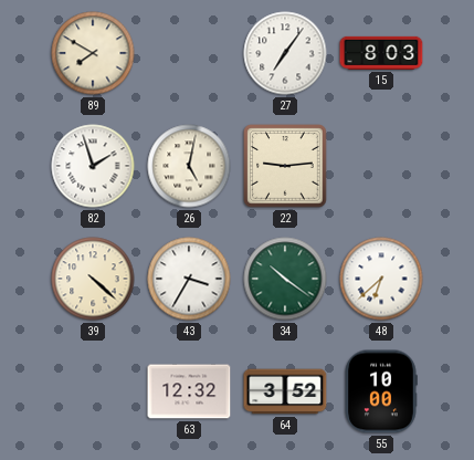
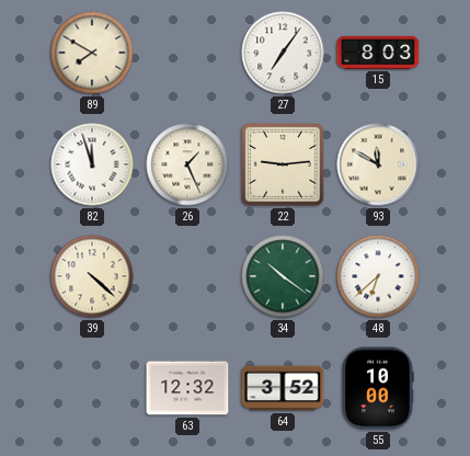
82: 1:57 -> 11:57 (92, 164)
26: 5:02 -> 1:26 (187, 164)
93: none -> 11:50 (378, 164)
43: 3:35 -> none (189, 279)
